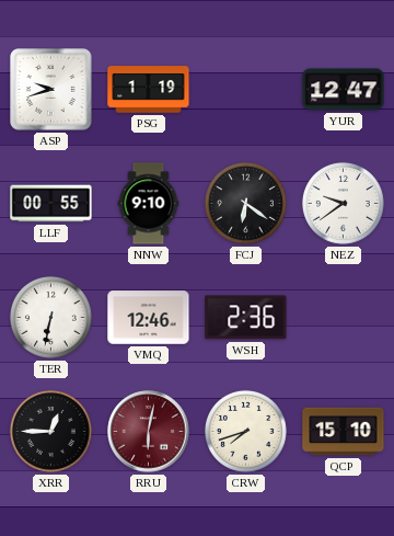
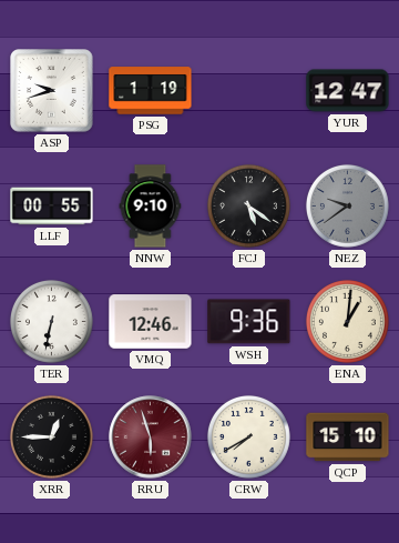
FCJ: 6:21 -> 5:21 (248, 205)
NEZ dial: white -> grey (347, 205)
WSH: 2:36 -> 9:36 (249, 322)
ENA: none -> 1:01 (347, 321)
RRU: 6:02 -> 5:57 (151, 438)
CRW: 7:42 -> 7:40 (248, 436)
